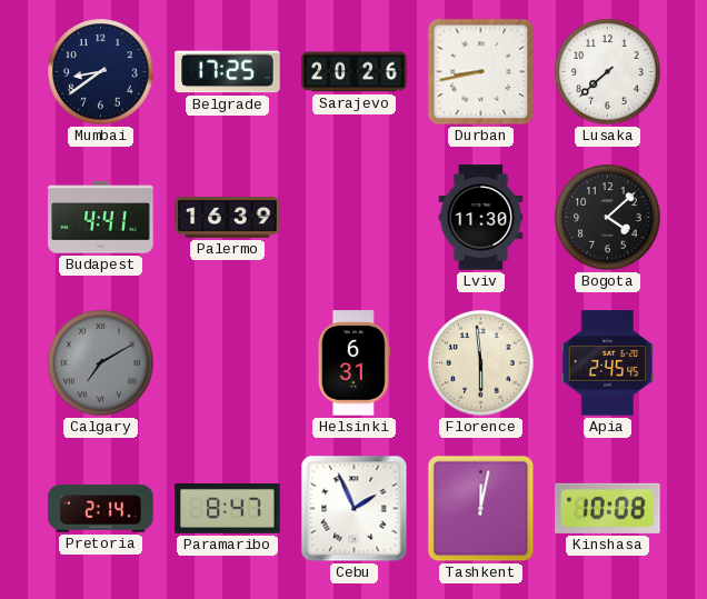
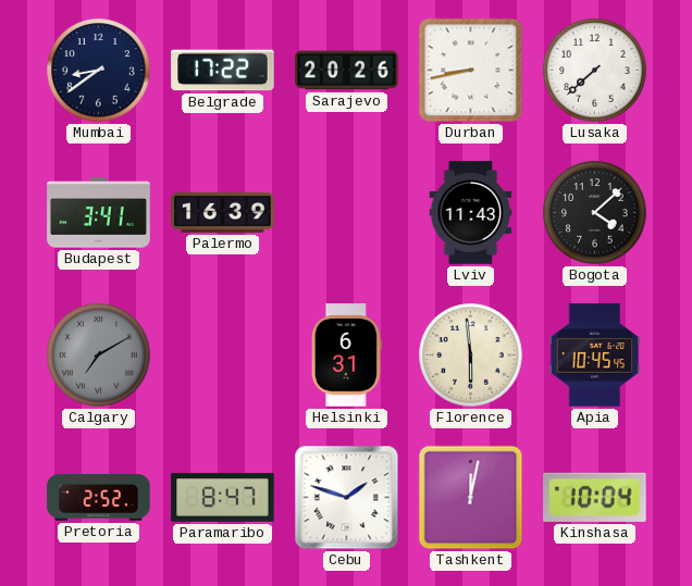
Belgrade: 17:25 -> 17:22 (223, 71)
Budapest: 4:41 -> 3:41 (99, 213)
Lviv: 11:30 -> 11:43 (471, 213)
Apia: 2:45 -> 10:45 (595, 356)
Pretoria: 2:14 -> 2:52 (99, 498)
Cebu: 1:56 -> 1:48 (347, 498)
Kinshasa: 10:08 -> 10:04 (595, 497)
